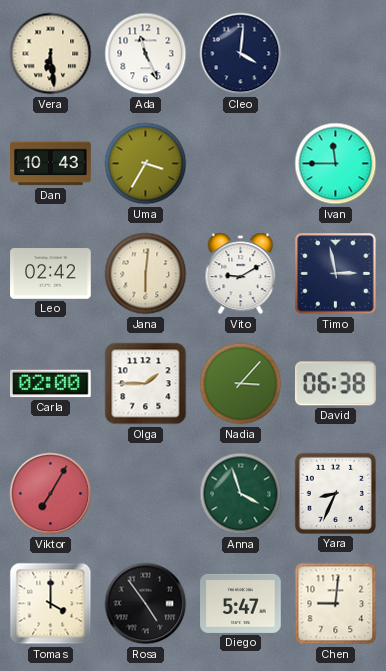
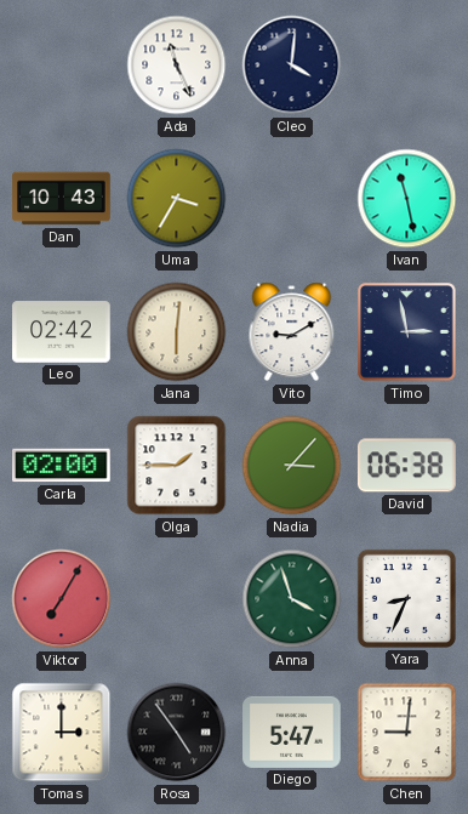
Vera: 6:29 -> none (51, 54)
Ivan: 11:45 -> 11:28 (407, 199)
Tomas: 4:00 -> 3:00 (62, 733)
